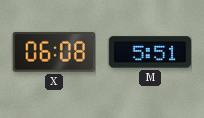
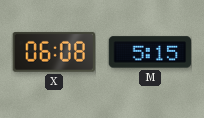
M: 5:51 -> 5:15 (150, 52)
